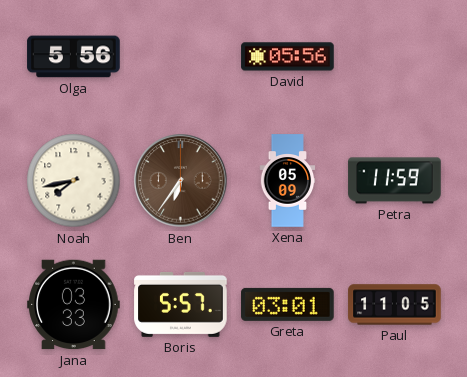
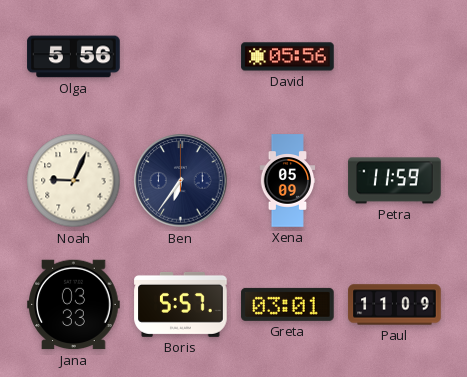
Noah: 7:43 -> 9:04 (74, 181)
Ben dial: brown -> navy (181, 181)
Paul: 11:05 -> 11:09 (395, 305)
